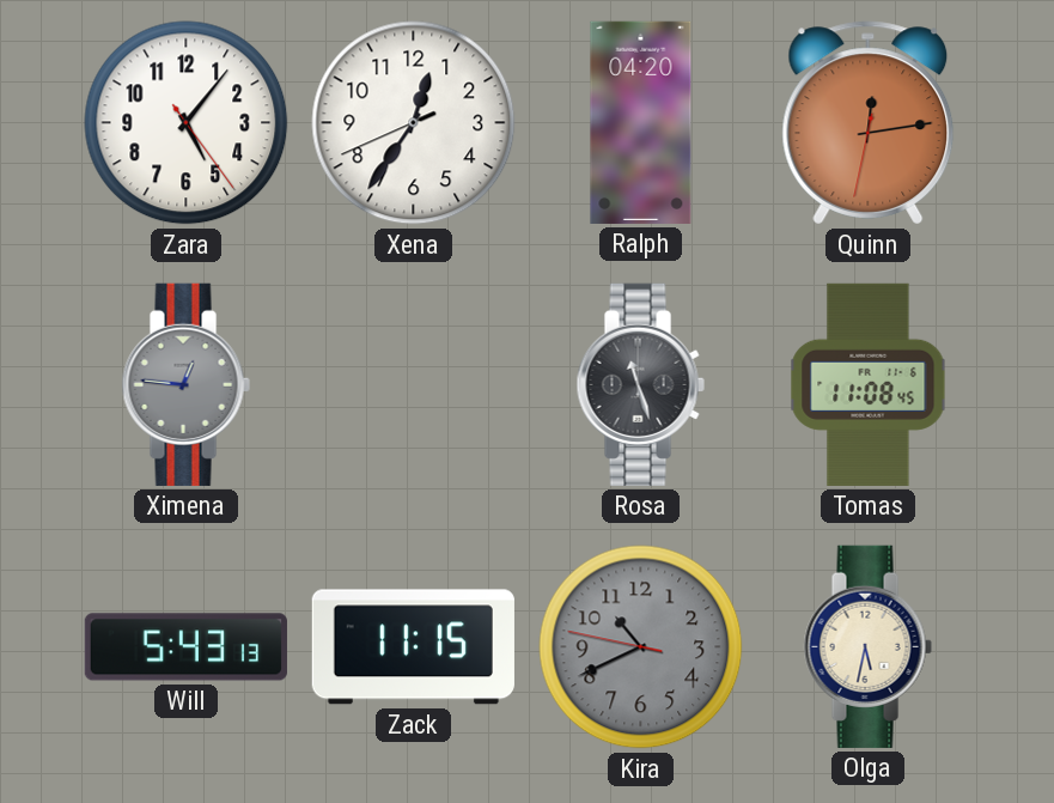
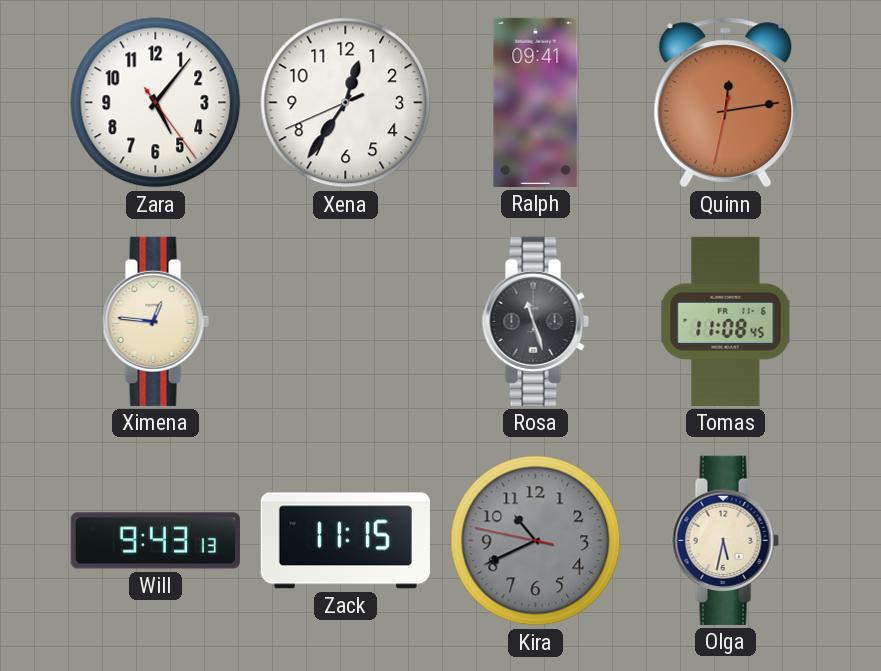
Ralph: 04:20 -> 09:41 (536, 102)
Ximena dial: grey -> cream (155, 321)
Will: 5:43 -> 9:43 (155, 541)
